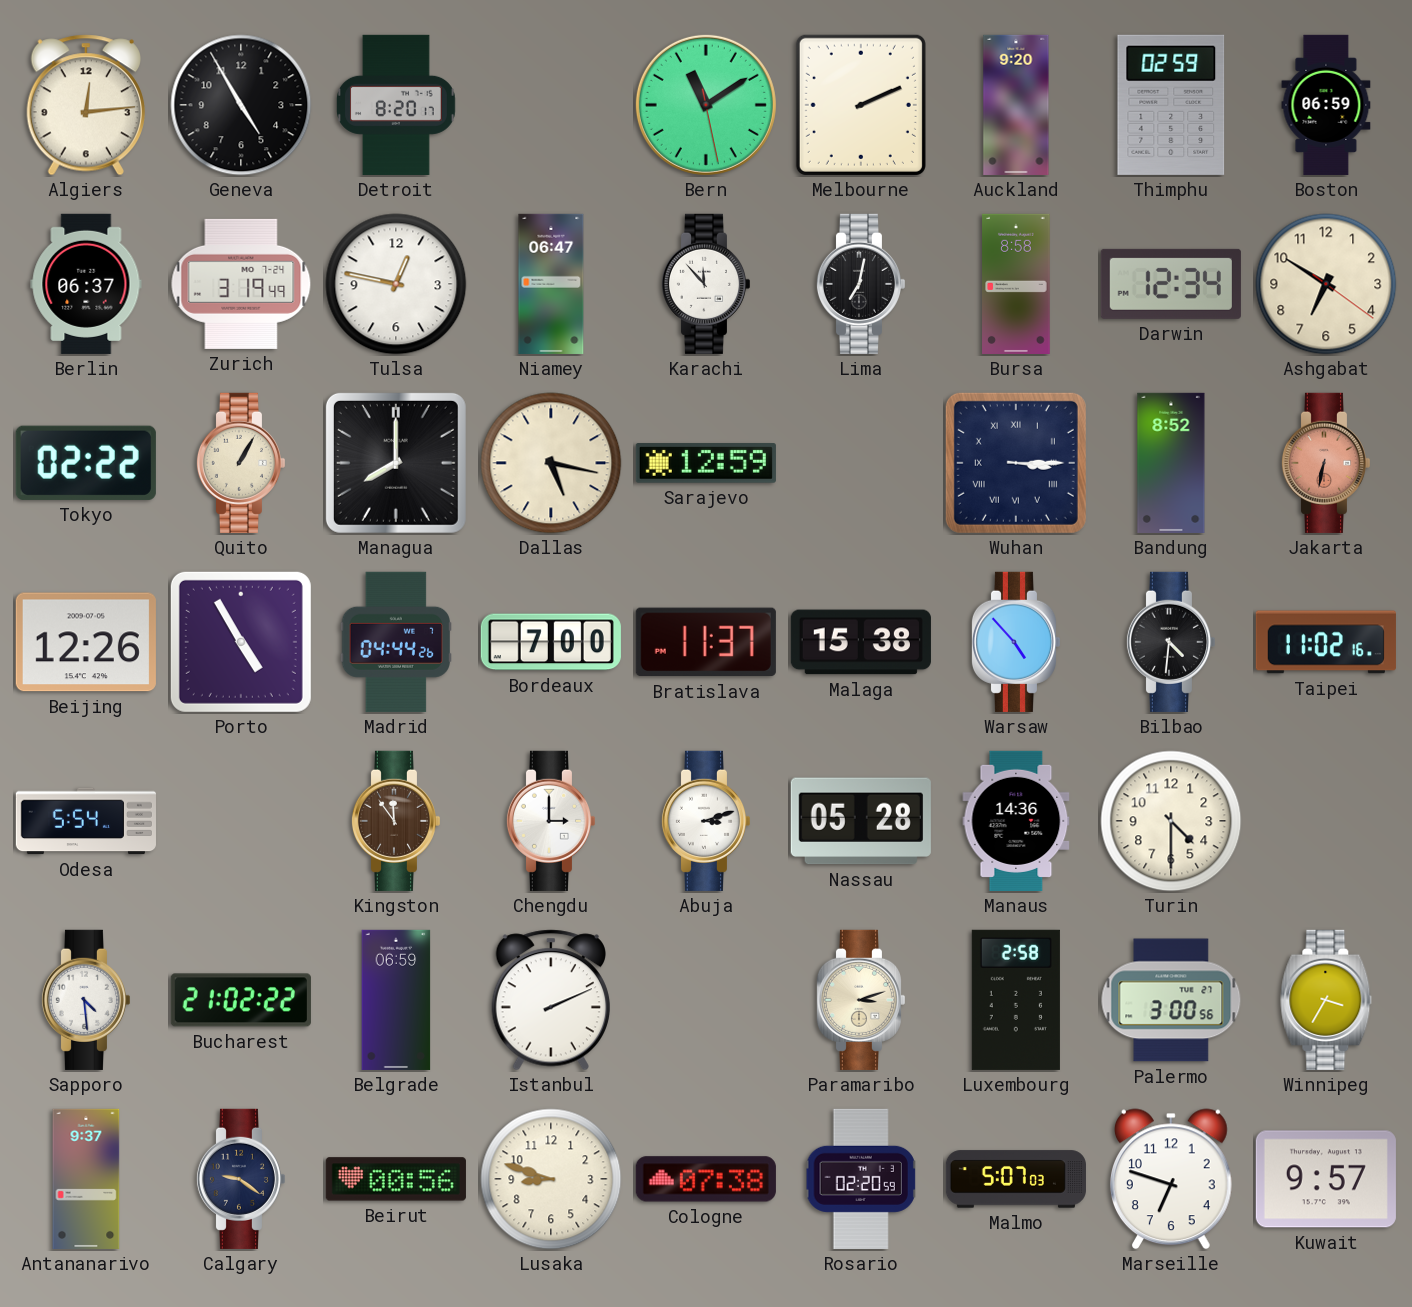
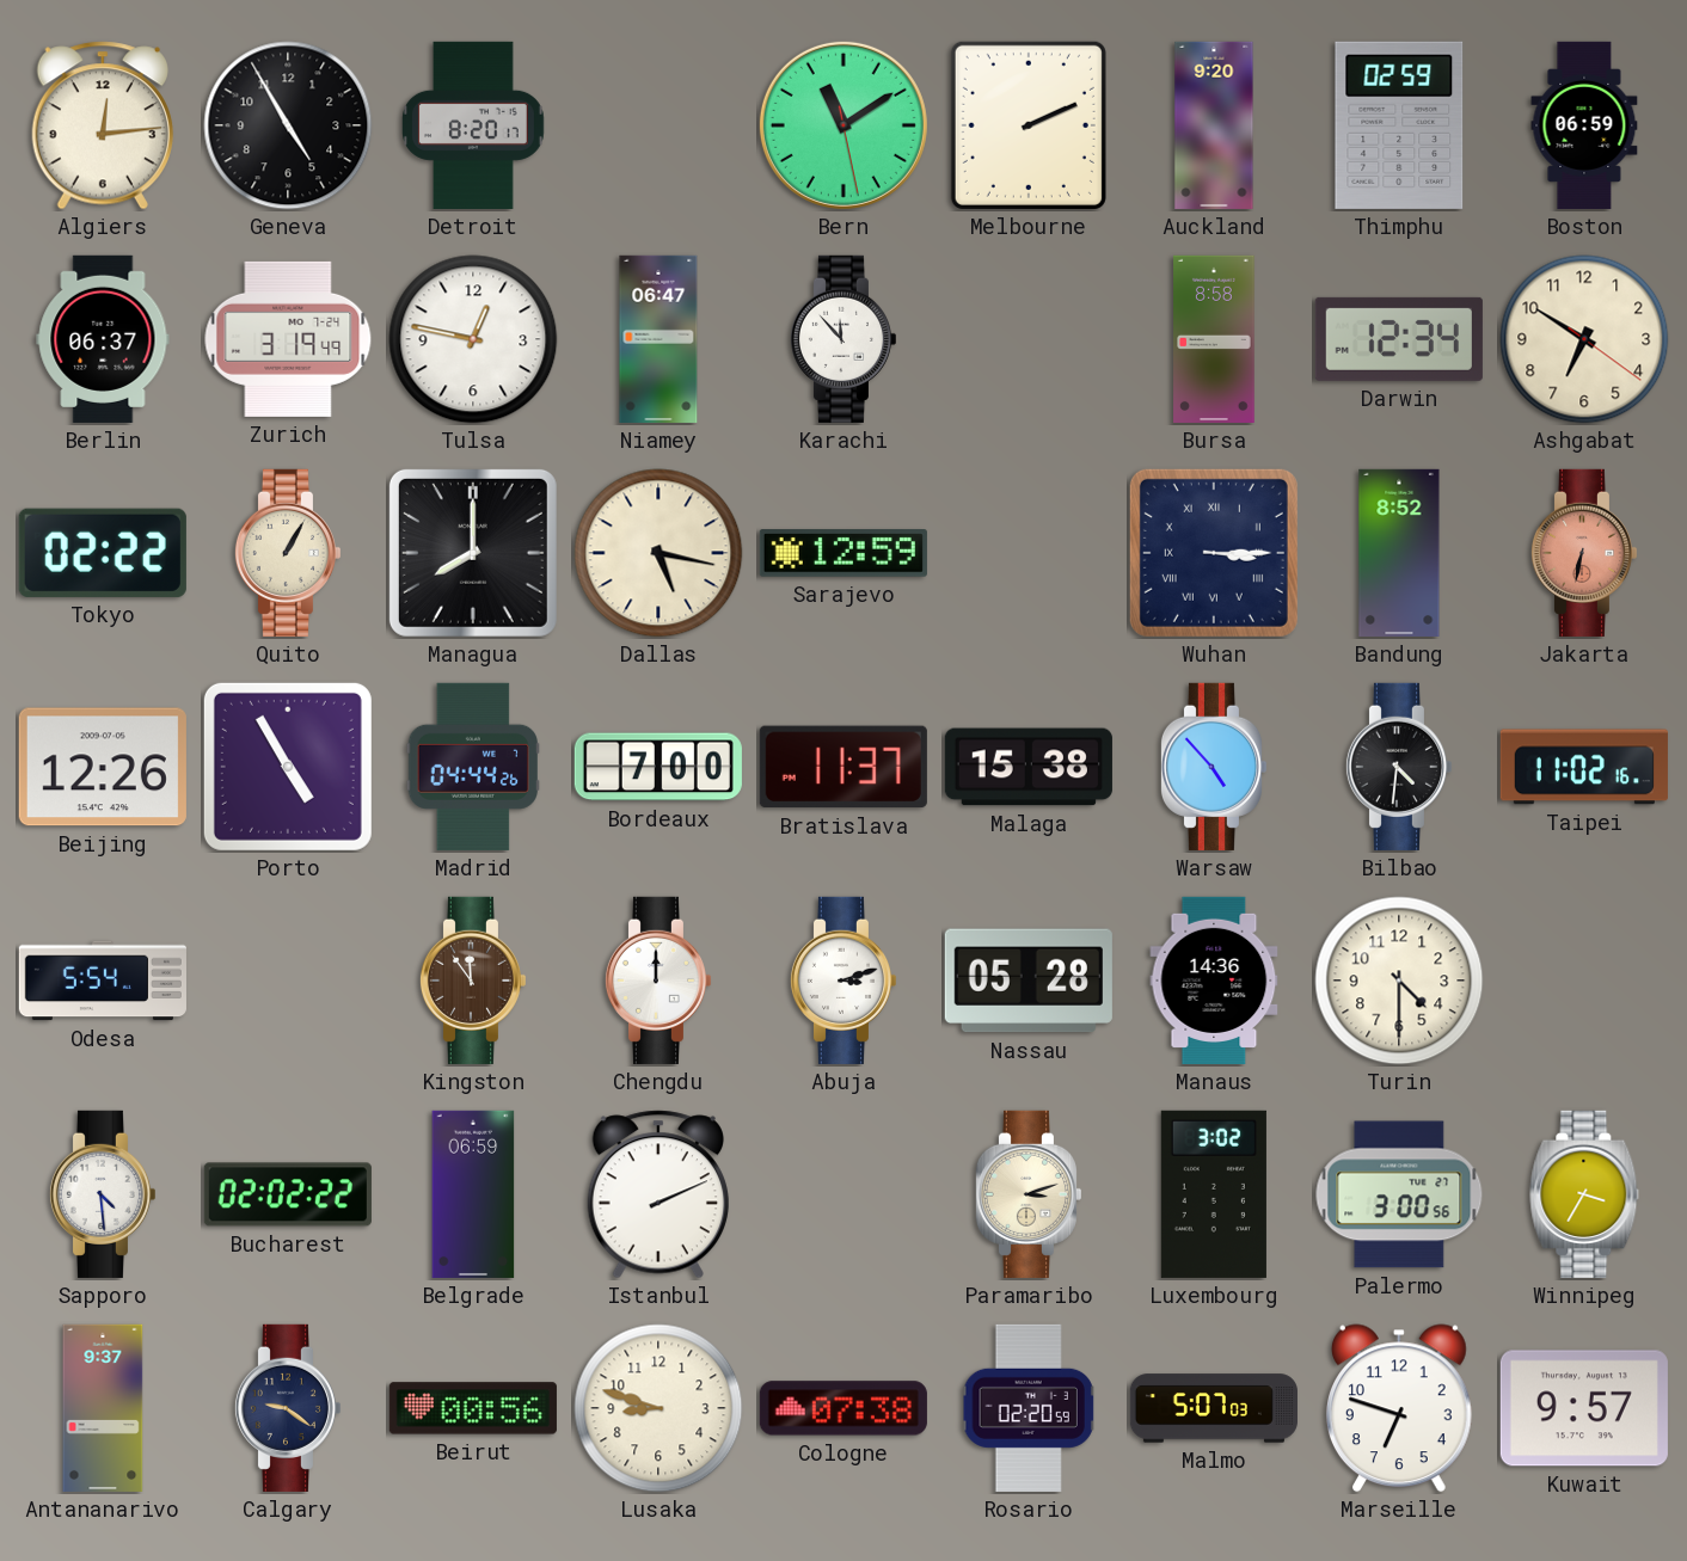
Lima: 7:02 -> none (860, 284)
Chengdu: 3:00 -> 12:00 (657, 981)
Bucharest: 21:02 -> 02:02 (288, 1194)
Luxembourg: 2:58 -> 3:02 (1214, 1194)
